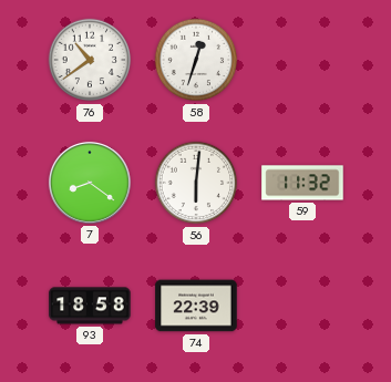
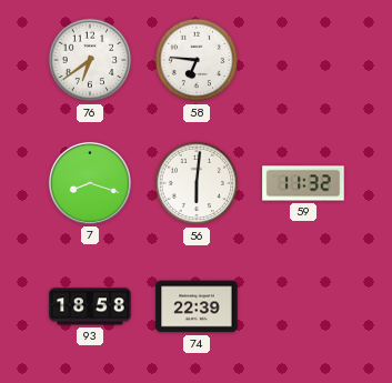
76: 10:39 -> 6:39 (90, 60)
58: 12:33 -> 6:46 (197, 60)
7: 8:21 -> 8:18 (90, 183)
